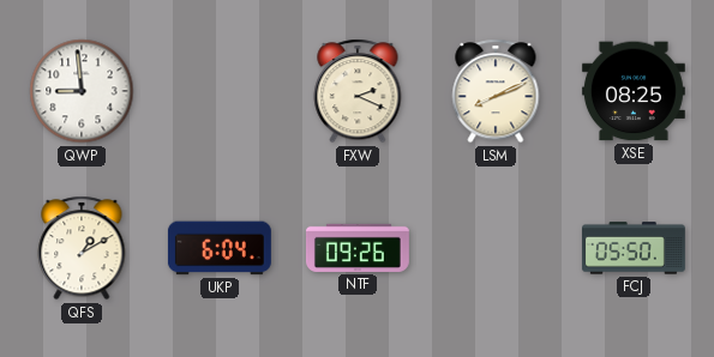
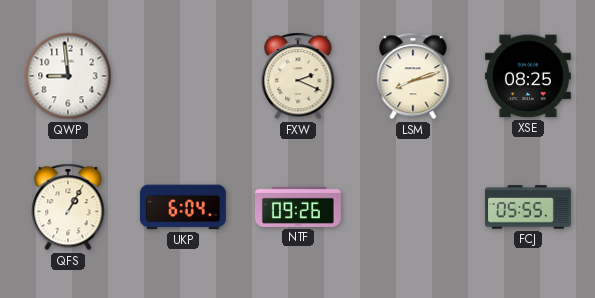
LSM: 8:11 -> 8:12 (413, 76)
QFS: 1:10 -> 1:05 (68, 207)
FCJ: 05:50 -> 05:55 (528, 207)
